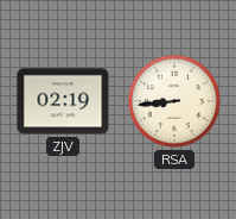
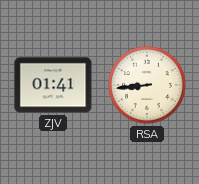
ZJV: 02:19 -> 01:41 (53, 85)
